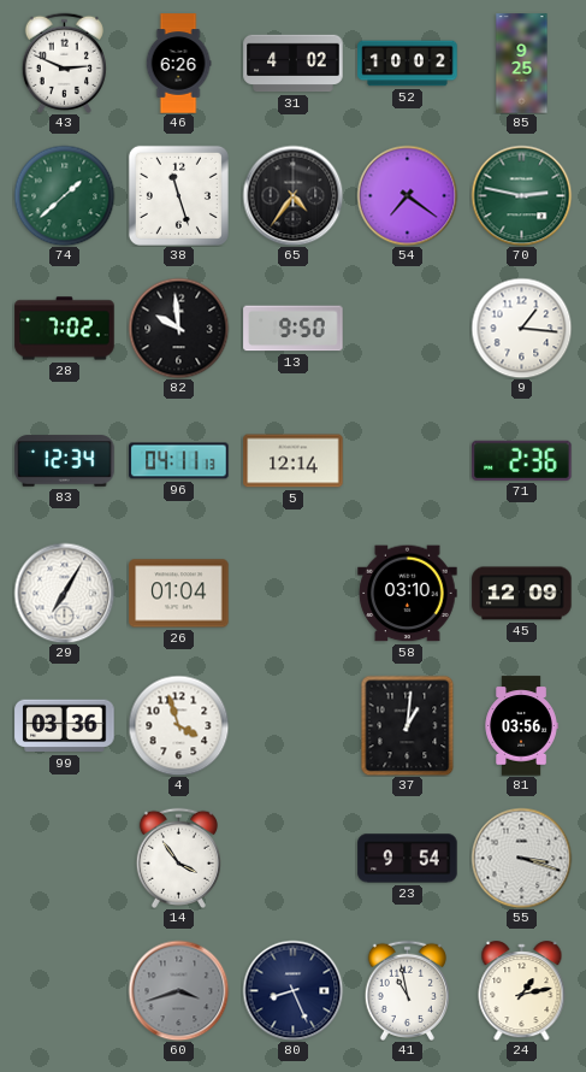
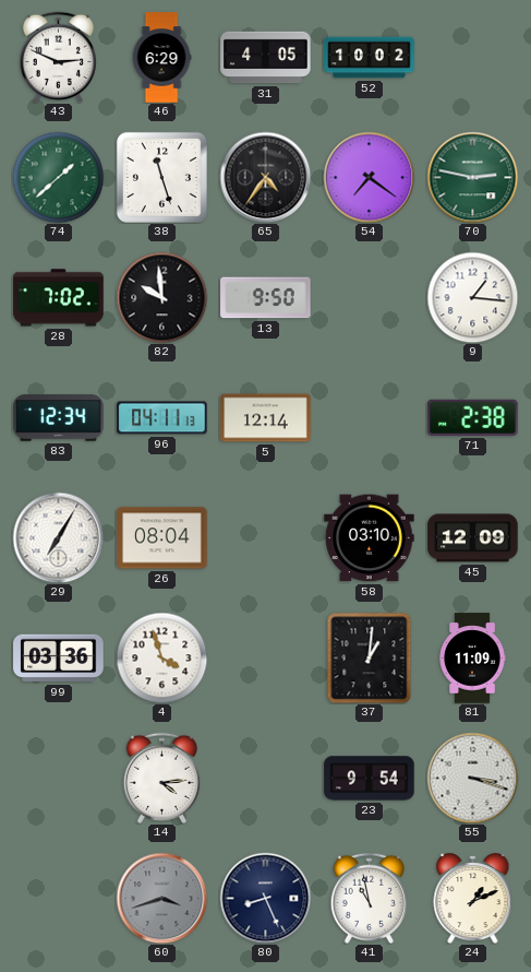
46: 6:26 -> 6:29 (161, 58)
31: 4:02 -> 4:05 (266, 58)
85: 9:25 -> none (522, 64)
71: 2:36 -> 2:38 (473, 417)
26: 01:04 -> 08:04 (162, 538)
81: 03:56 -> 11:09 (472, 659)
14: 3:54 -> 4:14 (161, 778)
24: 1:13 -> 1:11 (473, 899)
